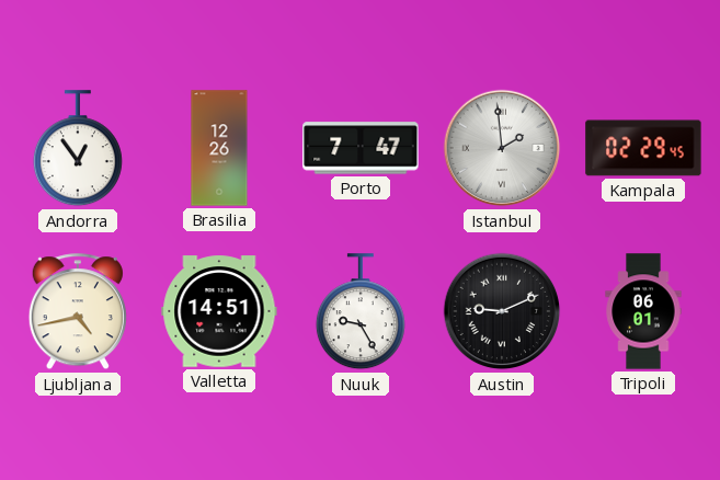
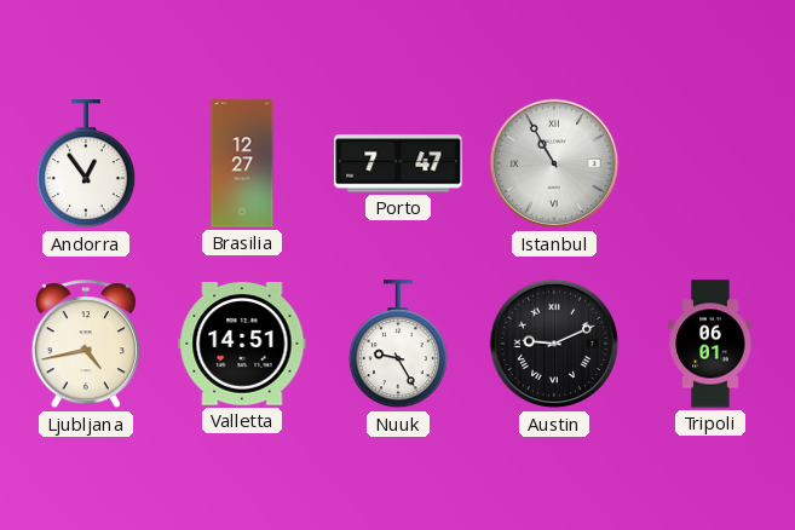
Brasilia: 12:26 -> 12:27 (242, 163)
Istanbul: 1:59 -> 10:55 (554, 163)
Kampala: 02:29 -> none (643, 148)
